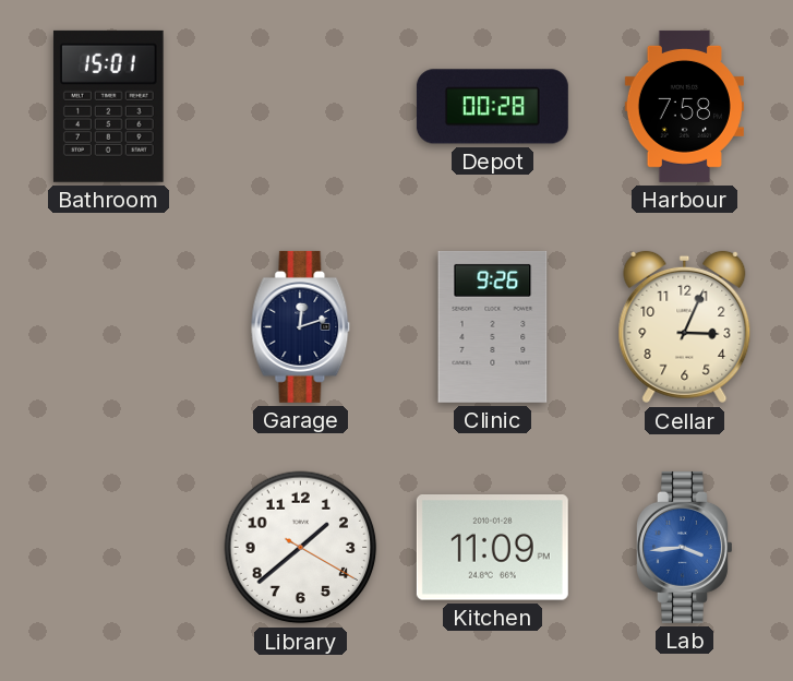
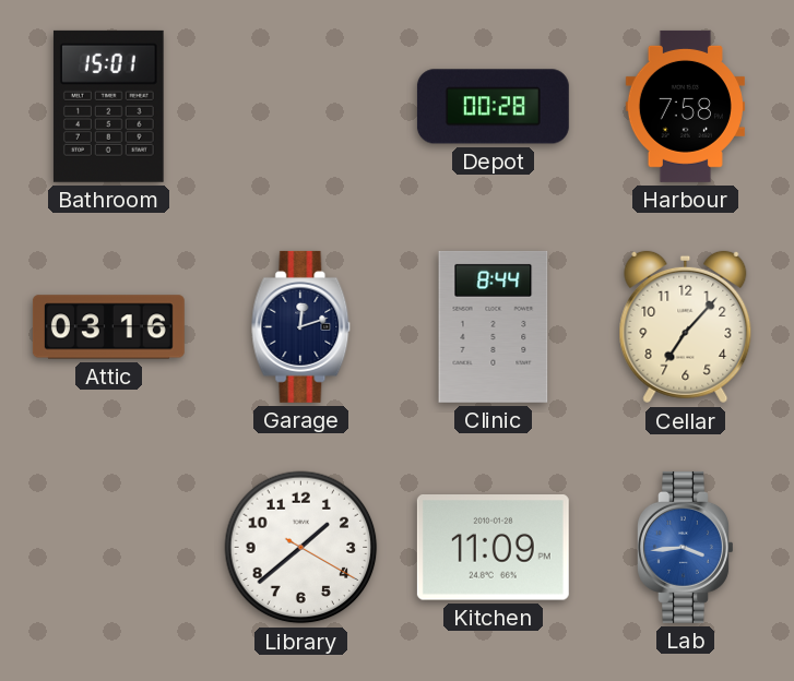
Attic: none -> 03:16 (108, 327)
Clinic: 9:26 -> 8:44 (494, 326)
Cellar: 3:04 -> 7:07 (686, 327)
